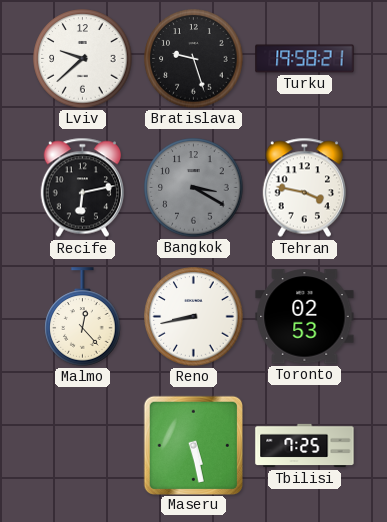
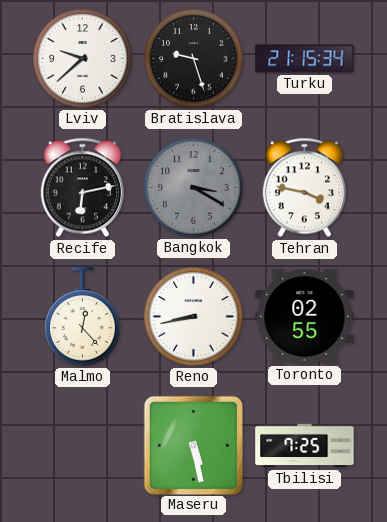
Turku: 19:58 -> 21:15 (305, 59)
Toronto: 02:53 -> 02:55 (305, 317)
